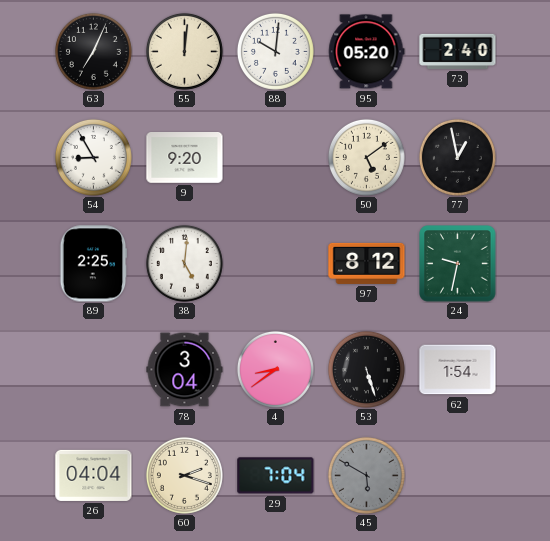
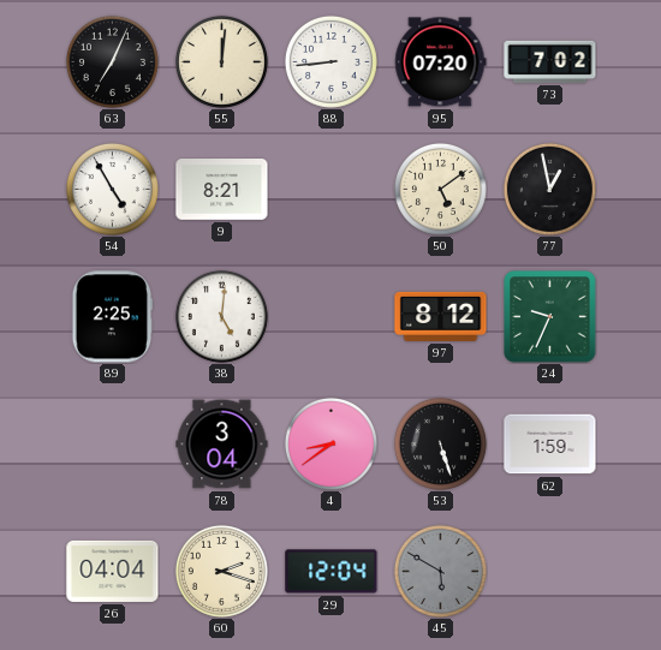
88: 10:01 -> 8:44 (330, 61)
95: 05:20 -> 07:20 (441, 62)
73: 2:40 -> 7:02 (550, 61)
54: 8:55 -> 4:55 (112, 189)
9: 9:20 -> 8:21 (222, 190)
24: 9:32 -> 9:34 (550, 317)
62: 1:54 -> 1:59 (550, 445)
29: 7:04 -> 12:04 (332, 572)
